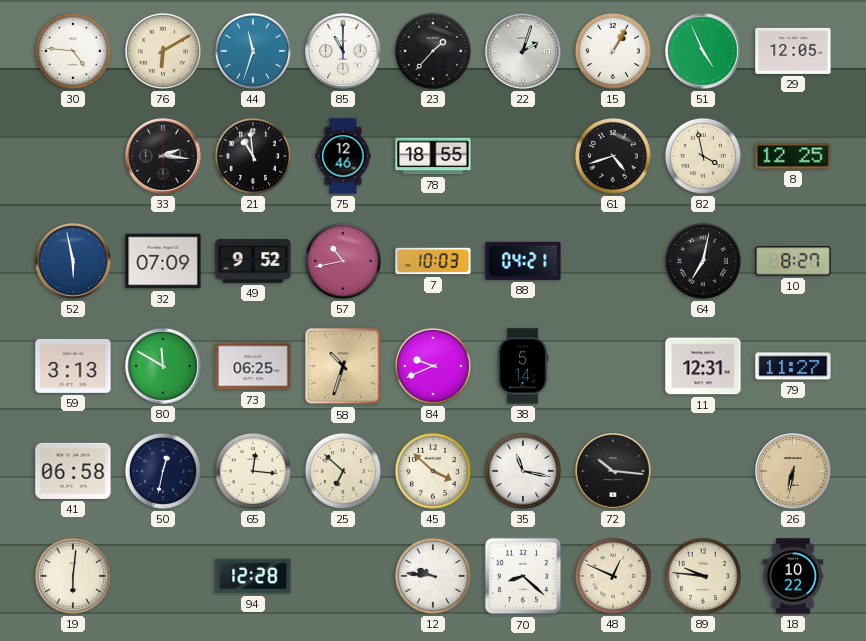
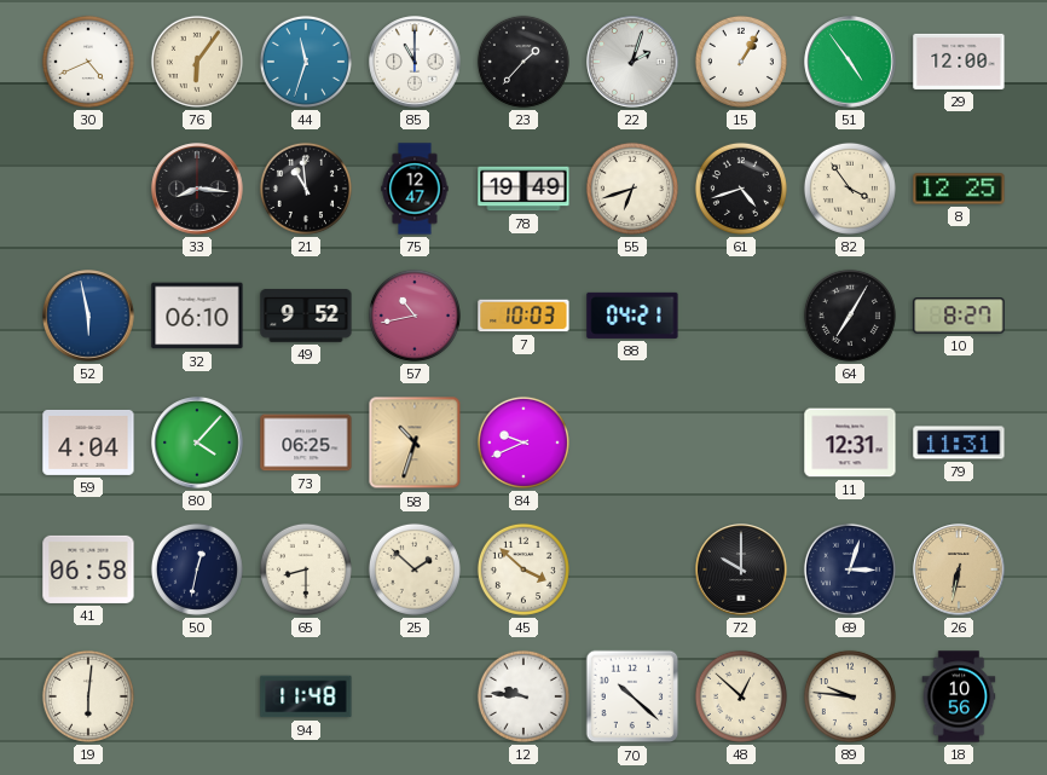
30: 4:46 -> 4:41 (88, 62)
76: 6:10 -> 6:06 (197, 62)
51: 4:56 -> 4:54 (850, 62)
29: 12:05 -> 12:00 (959, 62)
33: 2:16 -> 8:16 (197, 189)
75: 12:46 -> 12:47 (415, 189)
78: 18:55 -> 19:49 (523, 189)
55: none -> 6:42 (632, 189)
82: 3:58 -> 3:54 (850, 189)
32: 07:09 -> 06:10 (197, 316)
64: 7:02 -> 7:05 (850, 316)
59: 3:13 -> 4:04 (88, 443)
80: 11:50 -> 4:07 (197, 443)
38: 5:14 -> none (523, 366)
79: 11:27 -> 11:31 (959, 443)
65: 12:16 -> 8:30 (306, 569)
25: 6:52 -> 1:52 (415, 569)
35: 11:17 -> none (523, 471)
72: 10:16 -> 10:00 (741, 569)
69: none -> 3:03 (850, 569)
94: 12:28 -> 11:48 (306, 696)
70: 8:22 -> 10:22 (632, 696)
48: 12:49 -> 12:52 (741, 696)
18: 10:22 -> 10:56 (959, 696)
